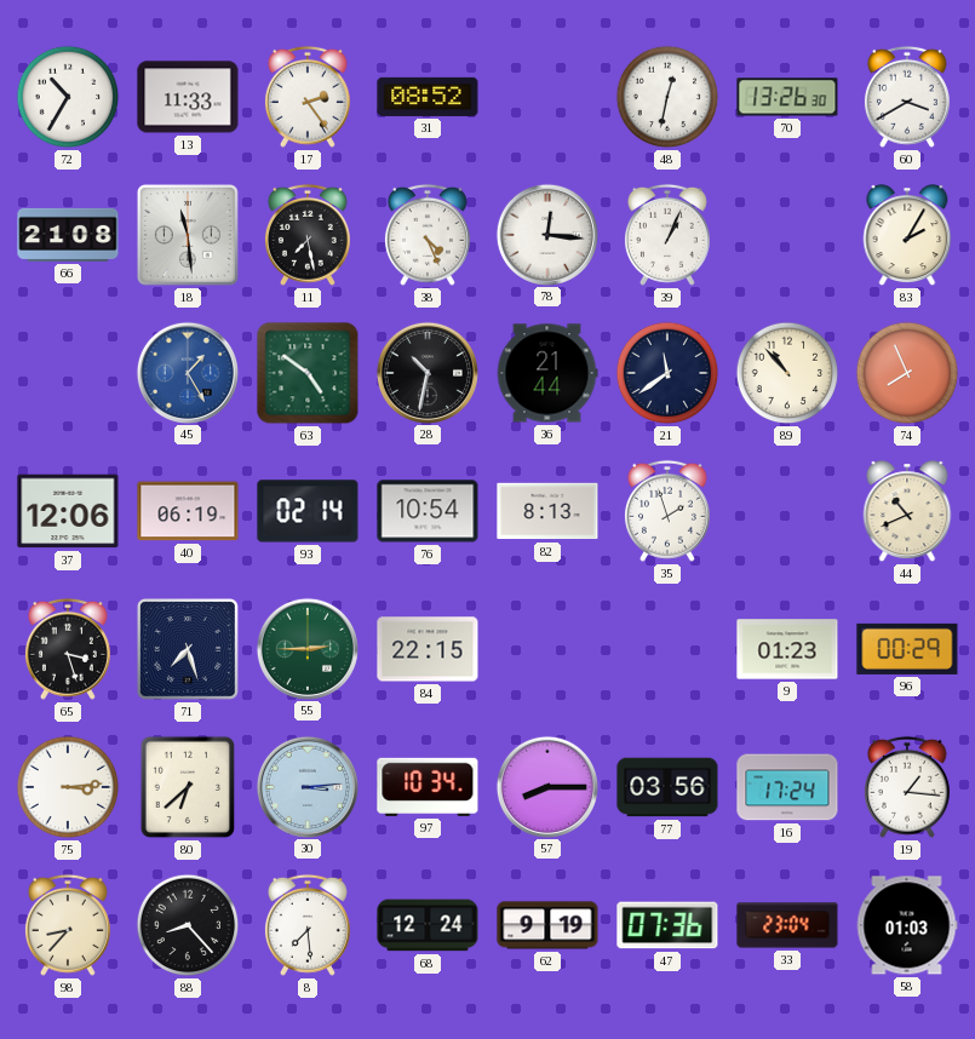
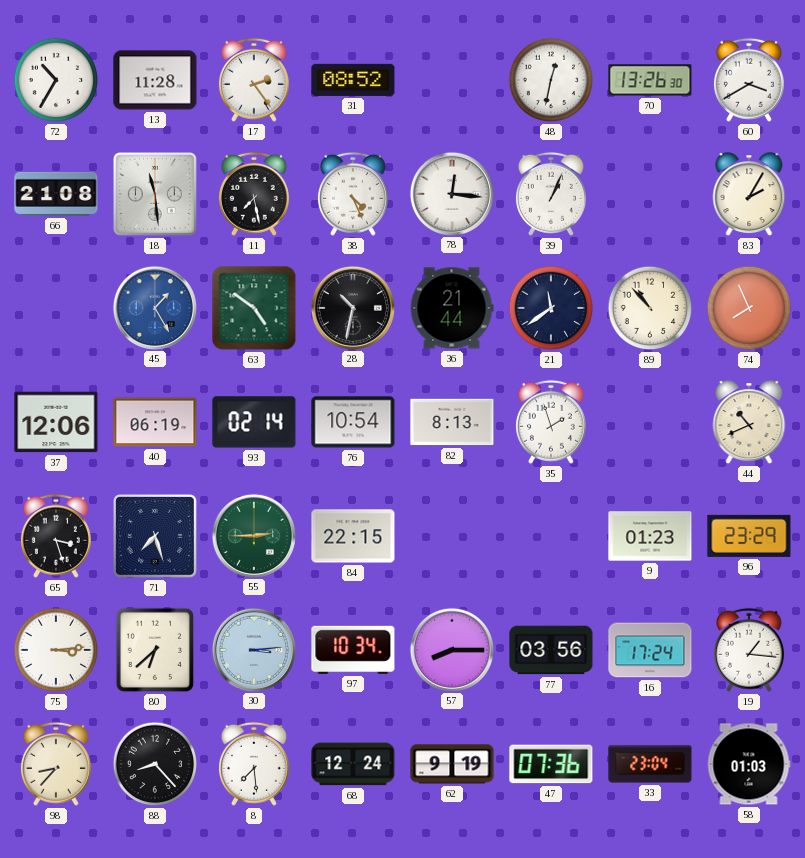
13: 11:33 -> 11:28 (155, 80)
96: 00:29 -> 23:29 (749, 536)
